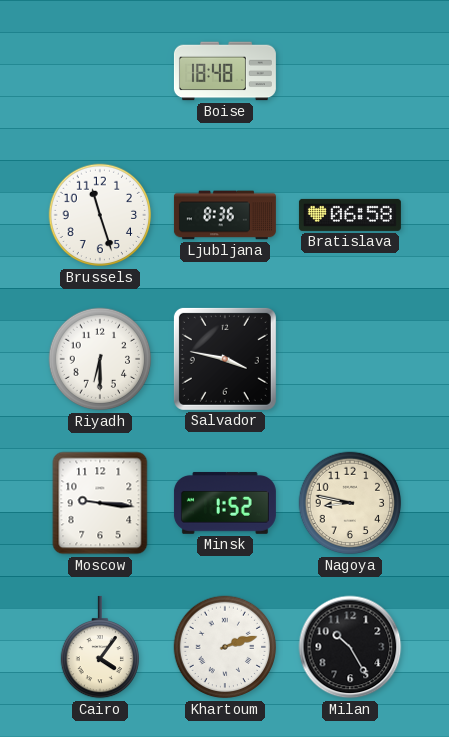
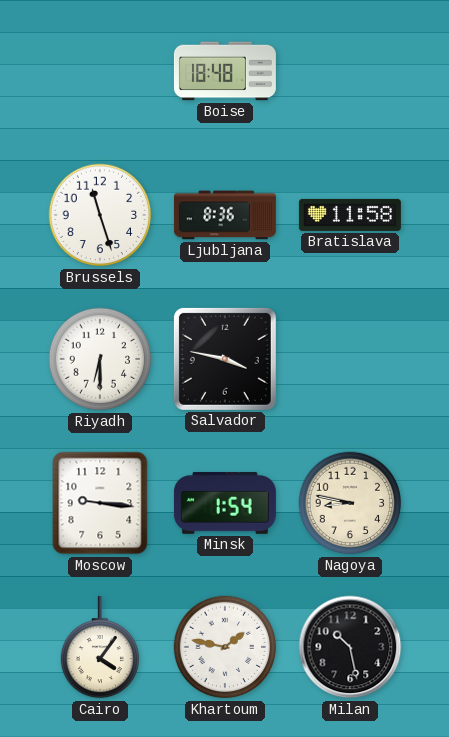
Bratislava: 06:58 -> 11:58 (350, 215)
Minsk: 1:52 -> 1:54 (225, 503)
Khartoum: 2:12 -> 1:47 (225, 647)
Milan: 10:25 -> 10:28 (350, 647)
